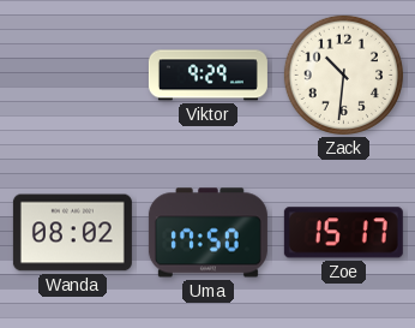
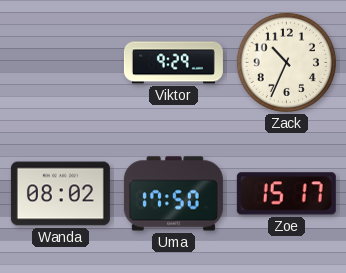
Zack: 10:31 -> 10:34 (286, 62)
